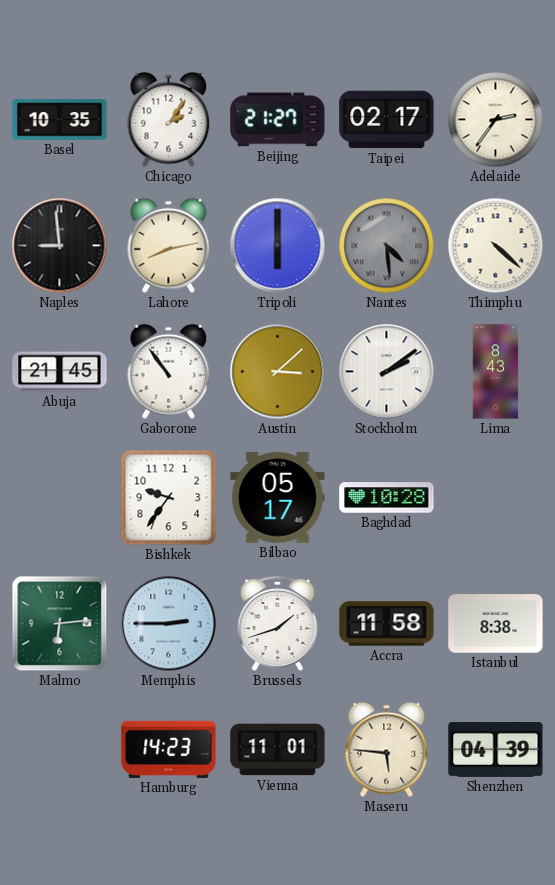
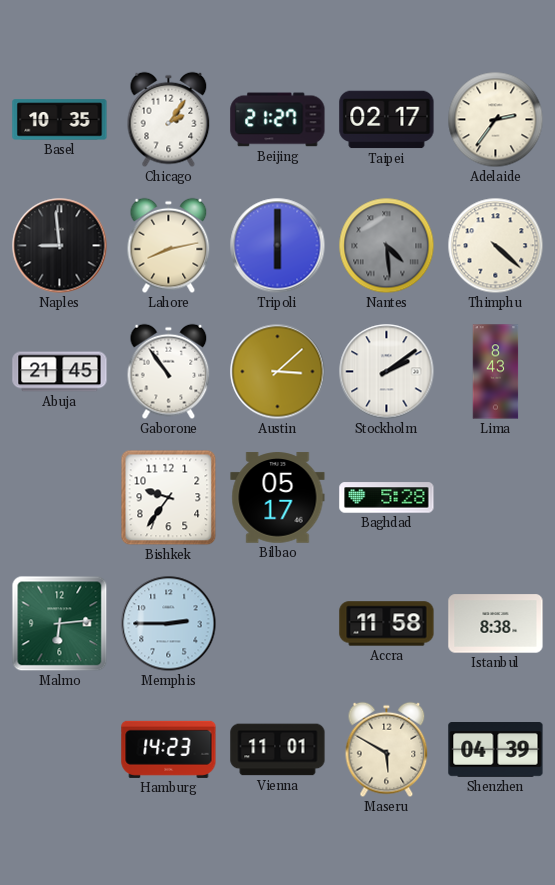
Baghdad: 10:28 -> 5:28 (387, 498)
Brussels: 1:42 -> none (278, 625)
Maseru: 5:46 -> 5:50 (387, 750)
